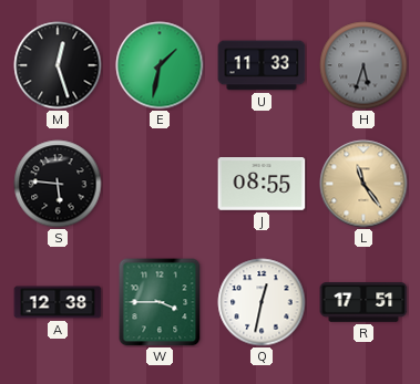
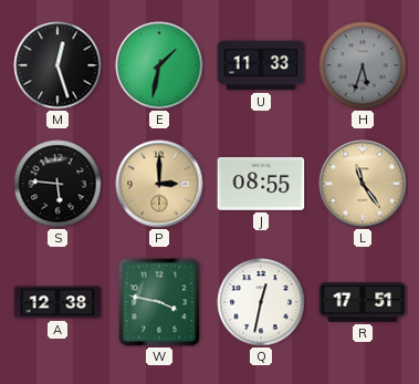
P: none -> 3:00 (159, 184)
W: 3:45 -> 3:47 (159, 302)
